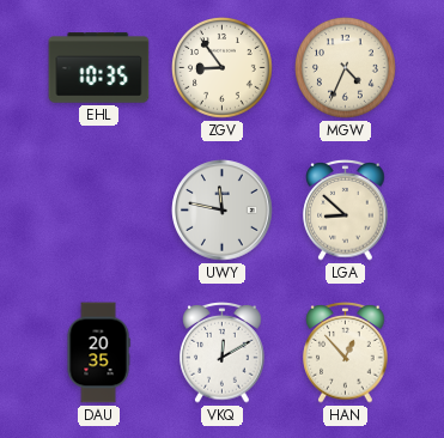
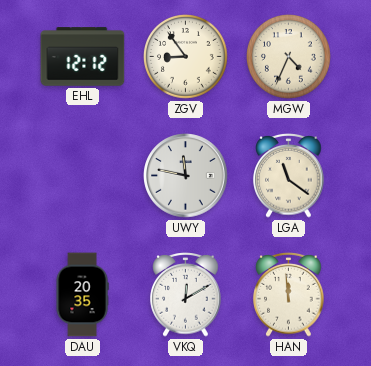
EHL: 10:35 -> 12:12 (83, 57)
LGA: 8:52 -> 11:21 (289, 176)
HAN: 12:53 -> 11:59 (289, 295)
